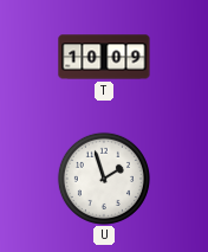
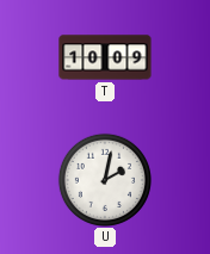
U: 1:57 -> 2:02 (105, 180)
